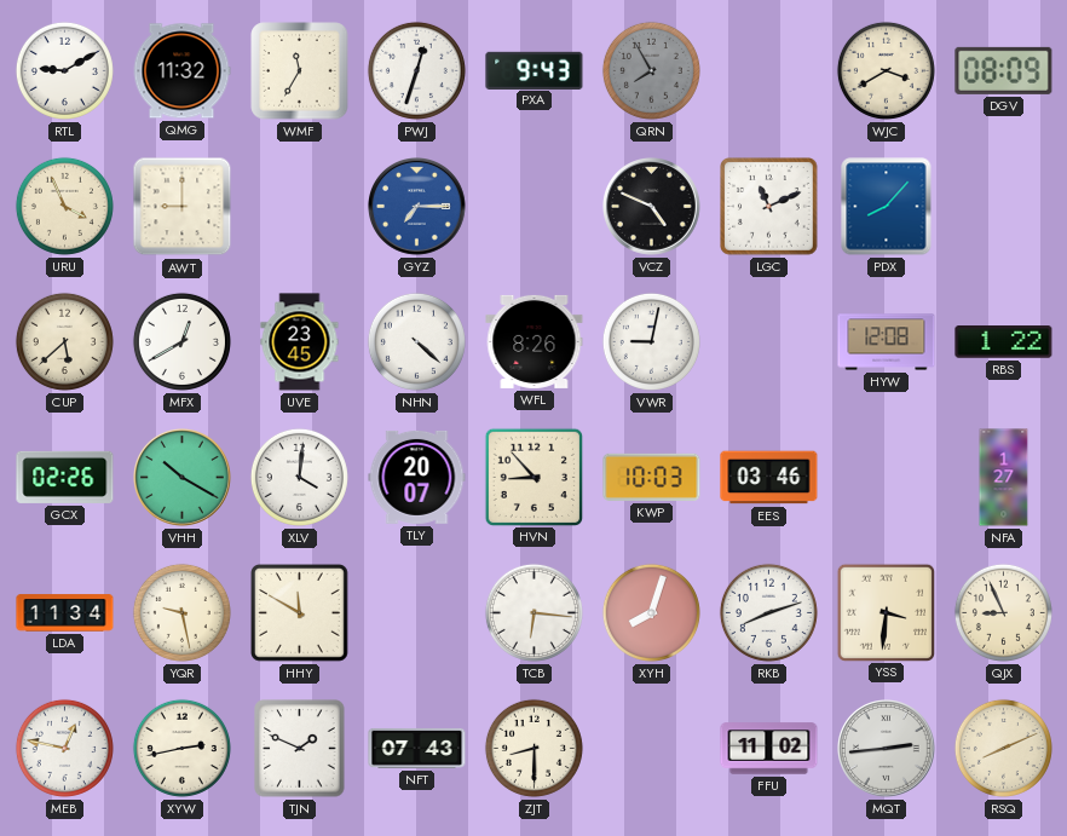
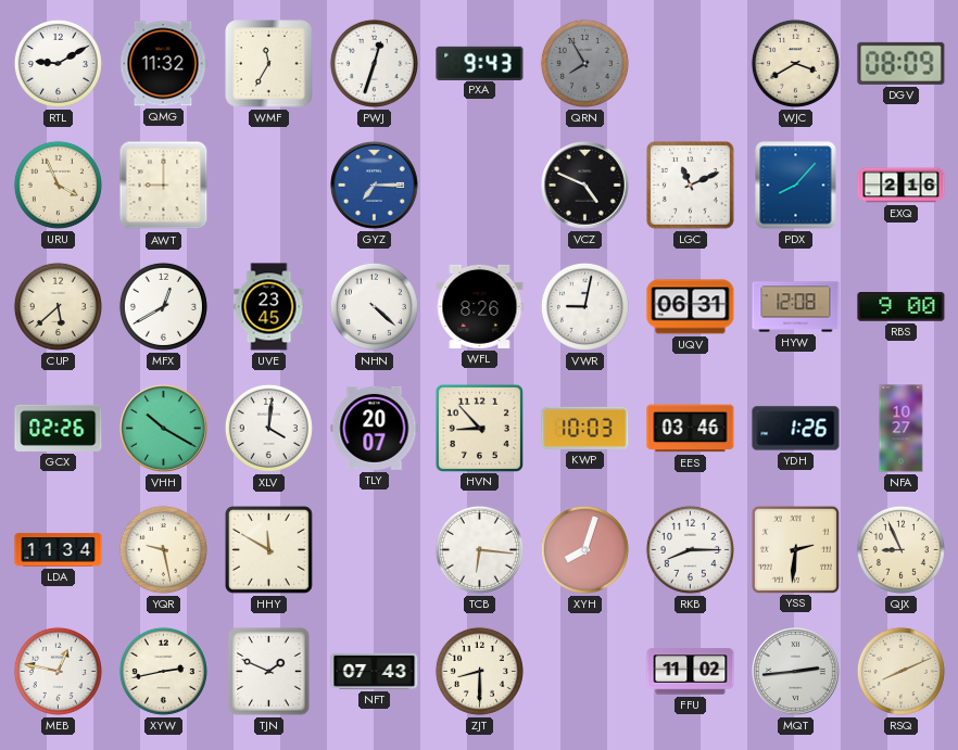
EXQ: none -> 2:16 (902, 186)
UQV: none -> 06:31 (691, 307)
RBS: 1:22 -> 9:00 (902, 307)
YDH: none -> 1:26 (796, 429)
NFA: 1:27 -> 10:27 (902, 429)
RKB: 8:12 -> 8:15 (690, 549)
YSS: 3:31 -> 2:31 (795, 549)
